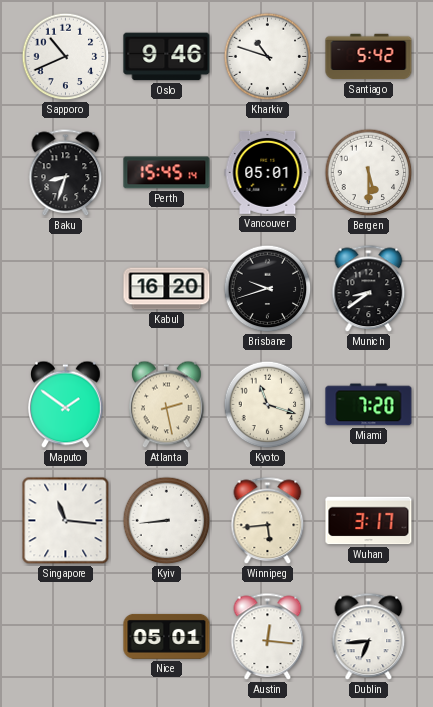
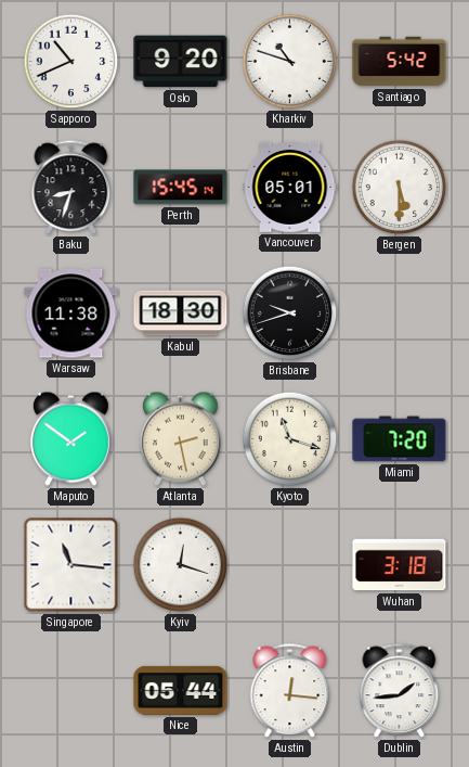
Oslo: 9:46 -> 9:20 (181, 62)
Warsaw: none -> 11:38 (71, 314)
Kabul: 16:20 -> 18:30 (181, 314)
Munich: 8:39 -> none (369, 289)
Kyiv: 8:44 -> 12:18 (181, 565)
Winnipeg: 5:44 -> none (268, 521)
Wuhan: 3:17 -> 3:18 (400, 565)
Nice: 05:01 -> 05:44 (181, 690)
Dublin: 6:44 -> 1:44 (400, 691)
